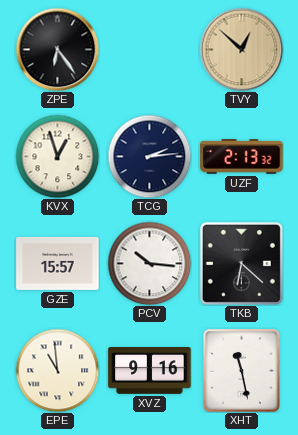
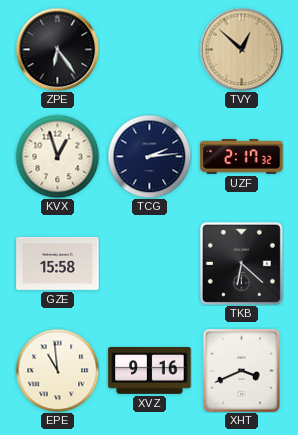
UZF: 2:13 -> 2:17 (242, 157)
GZE: 15:57 -> 15:58 (58, 263)
PCV: 10:16 -> none (149, 263)
XHT: 11:28 -> 3:41 (242, 371)
